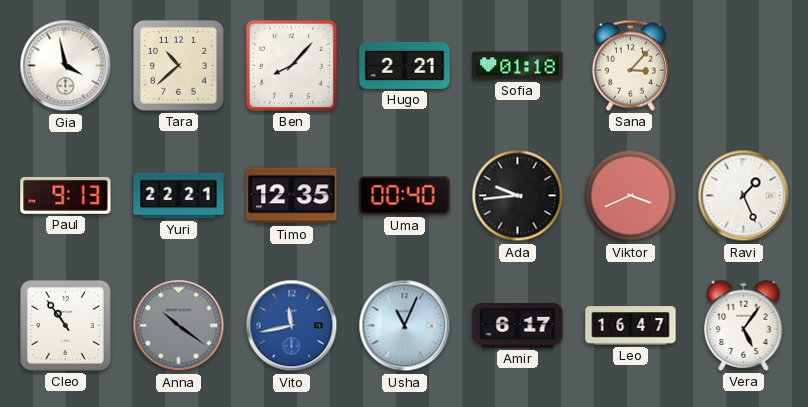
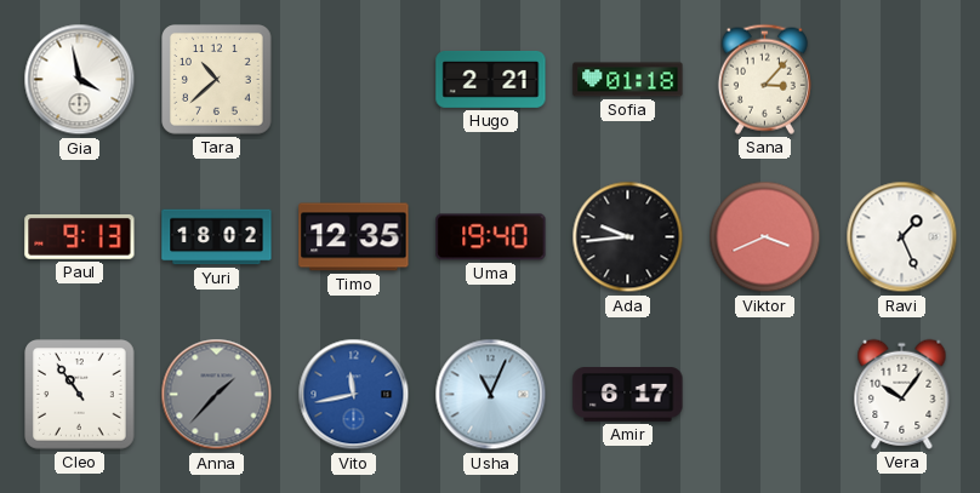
Ben: 8:07 -> none (291, 65)
Yuri: 22:21 -> 18:02 (217, 237)
Uma: 00:40 -> 19:40 (491, 237)
Anna: 10:21 -> 1:37 (217, 395)
Leo: 16:47 -> none (631, 326)
Vera: 5:06 -> 10:06 (902, 394)
